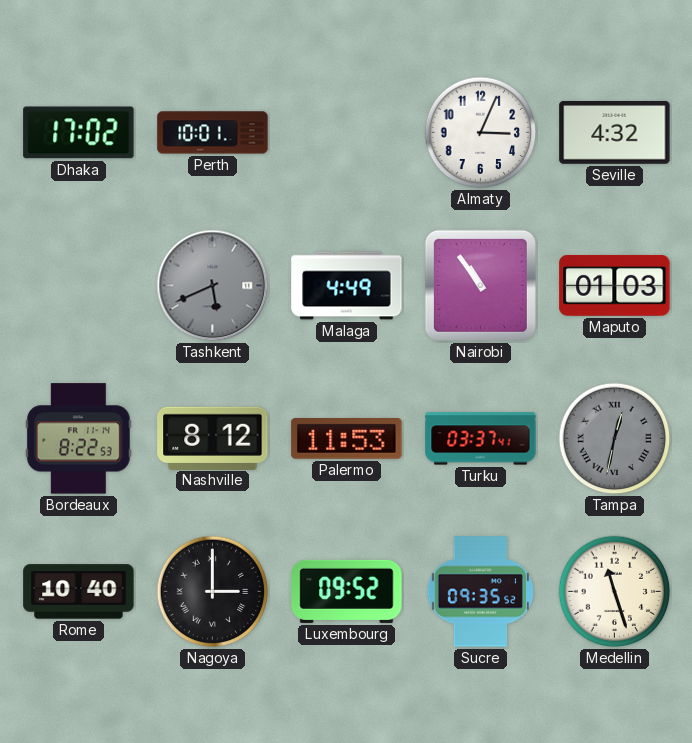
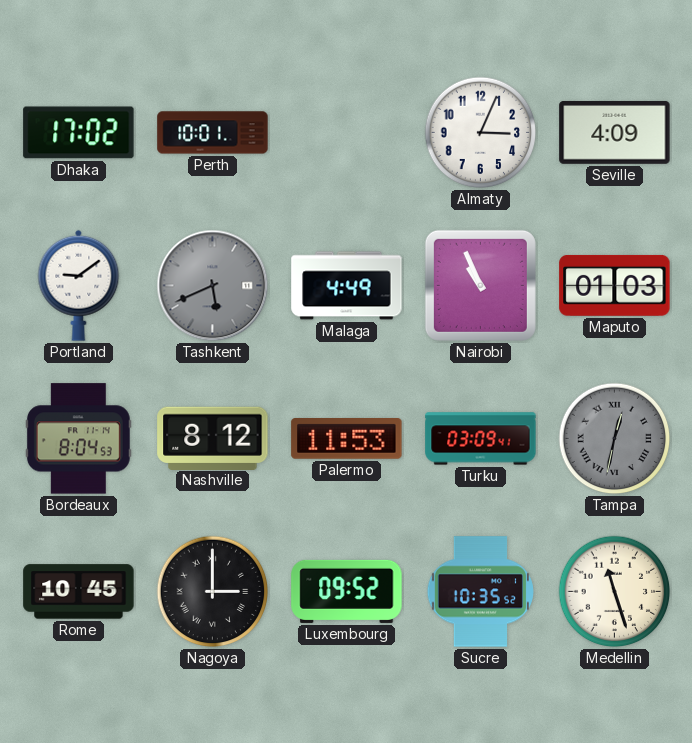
Seville: 4:32 -> 4:09 (615, 132)
Portland: none -> 9:09 (79, 285)
Nairobi: 10:54 -> 10:56 (480, 285)
Bordeaux: 8:22 -> 8:04 (78, 439)
Turku: 03:37 -> 03:09 (481, 439)
Rome: 10:40 -> 10:45 (79, 592)
Sucre: 09:35 -> 10:35 (480, 592)
